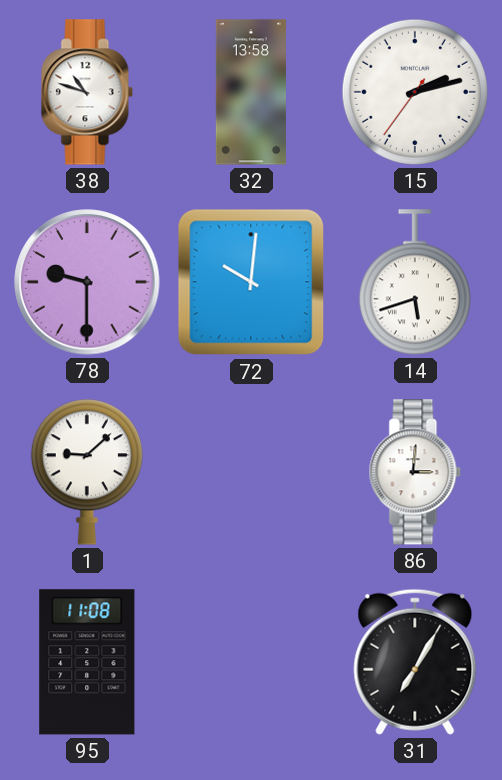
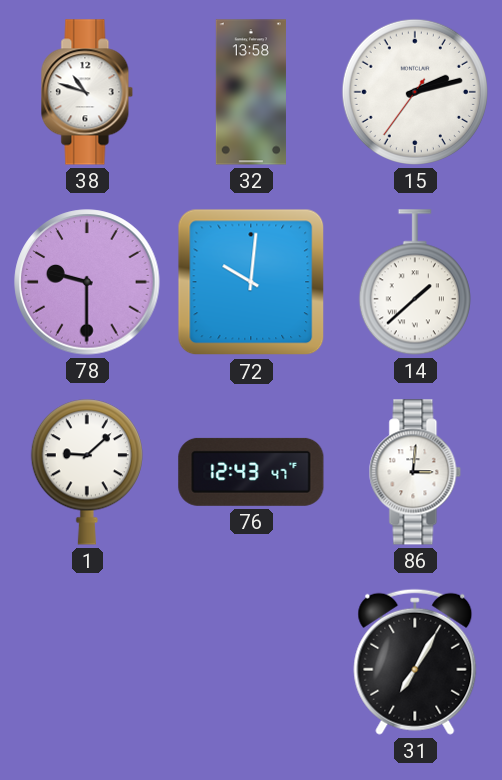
14: 5:42 -> 1:38 (415, 282)
76: none -> 12:43 (251, 472)
95: 11:08 -> none (87, 662)
